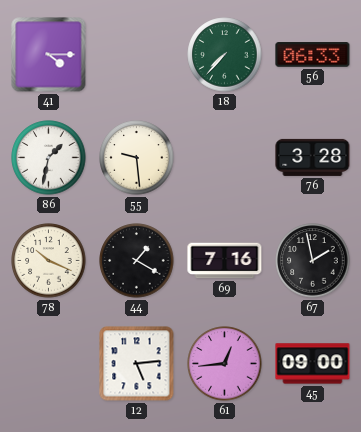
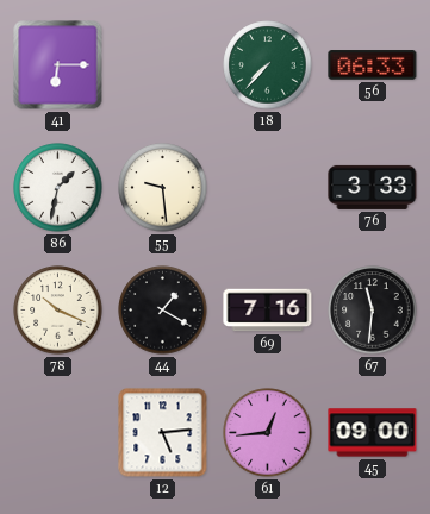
41: 4:15 -> 6:15 (58, 65)
76: 3:28 -> 3:33 (373, 187)
67: 1:58 -> 11:31 (373, 311)
